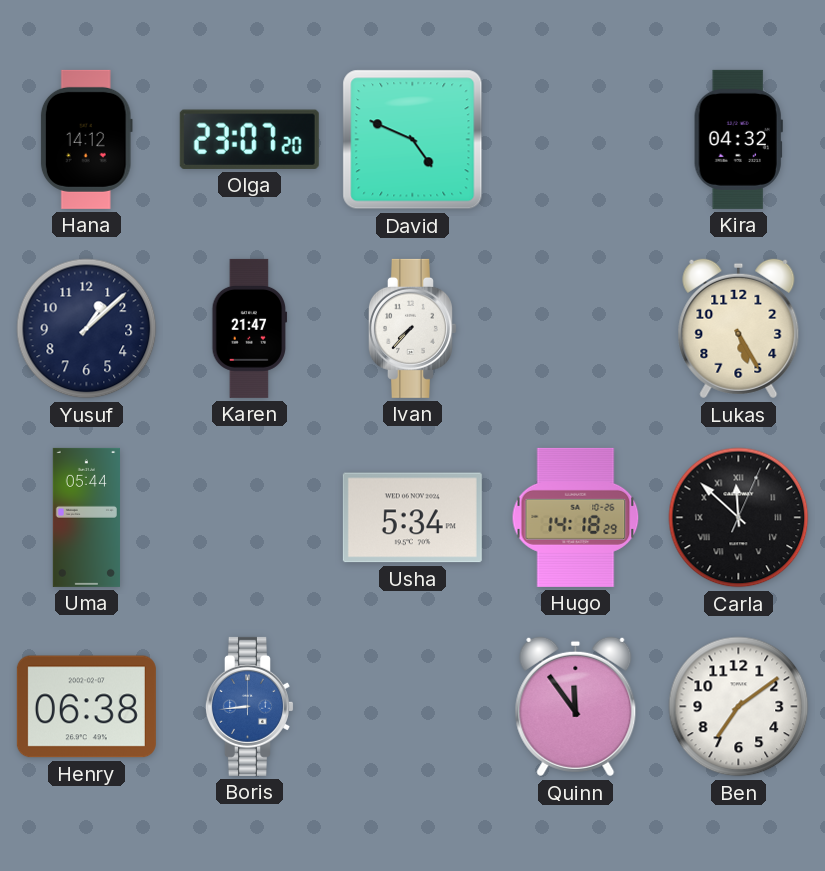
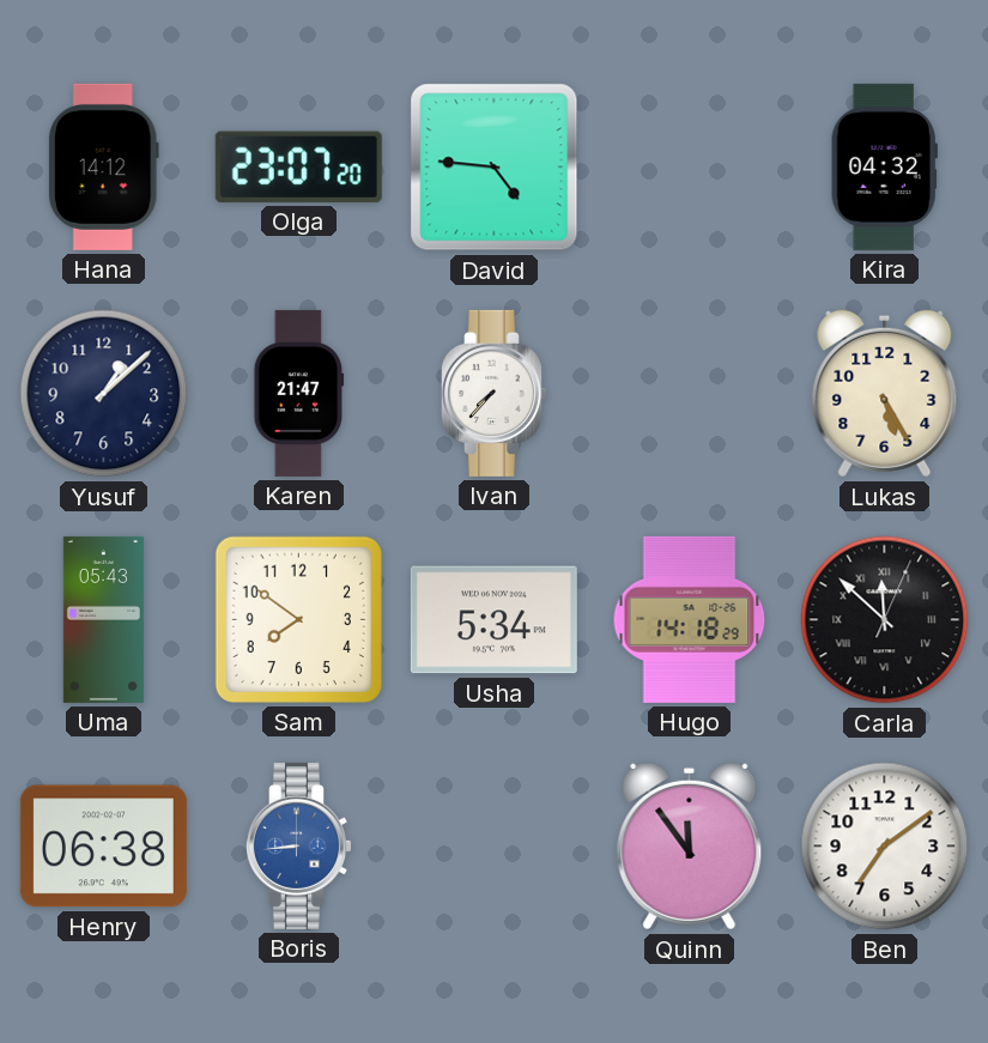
David: 4:49 -> 4:46 (495, 168)
Uma: 05:44 -> 05:43 (103, 619)
Sam: none -> 7:51 (298, 619)
